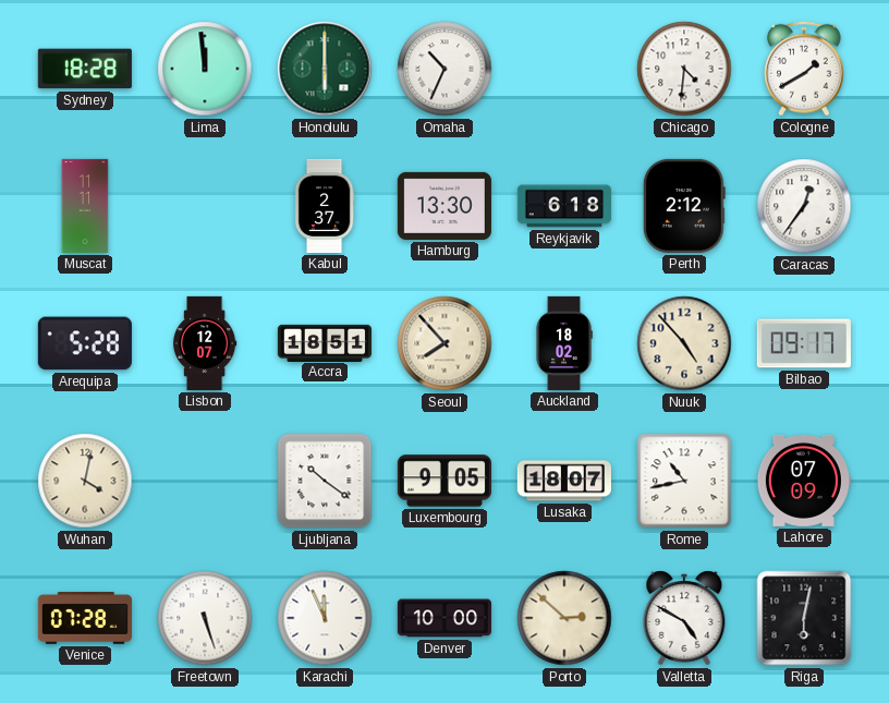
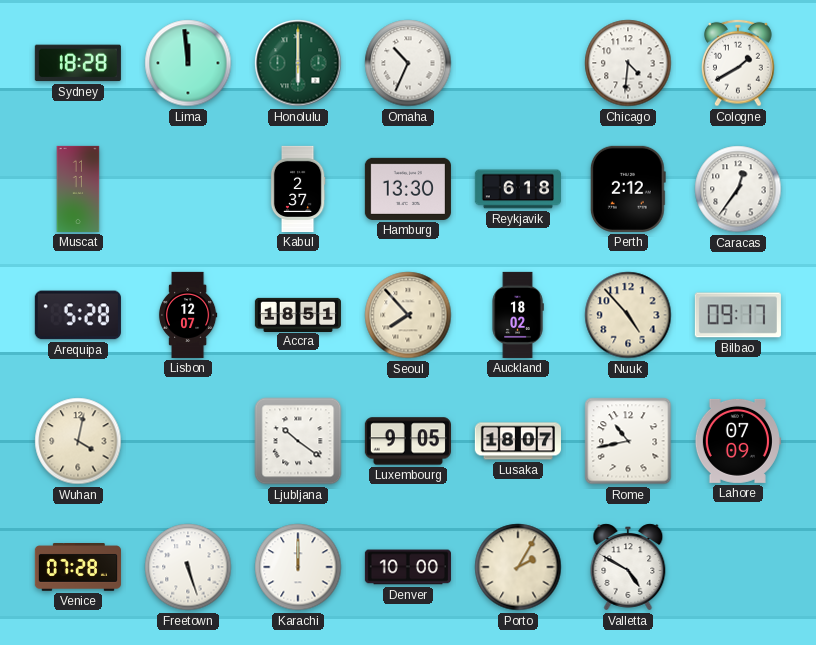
Karachi: 11:56 -> 12:00 (298, 567)
Porto: 2:52 -> 2:05 (518, 567)
Riga: 6:02 -> none (804, 618)
